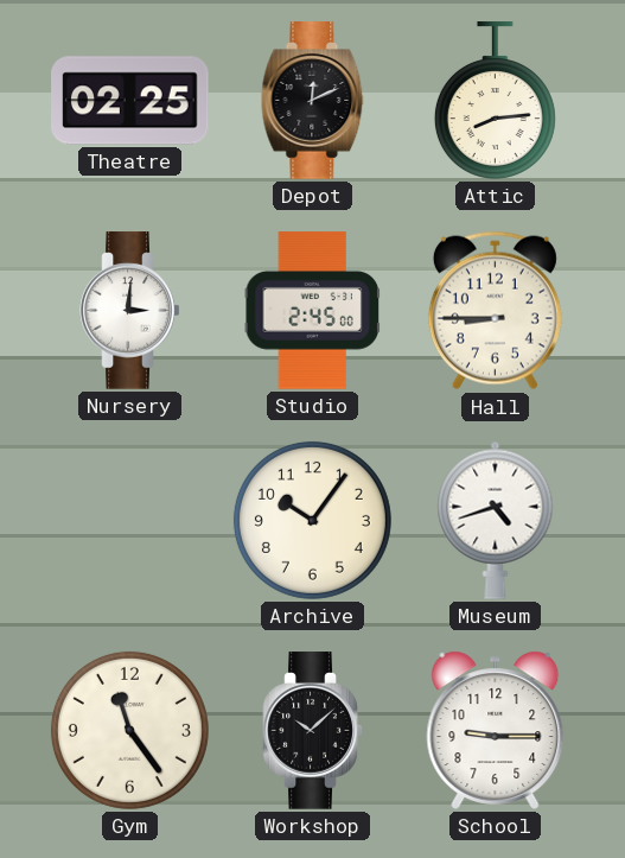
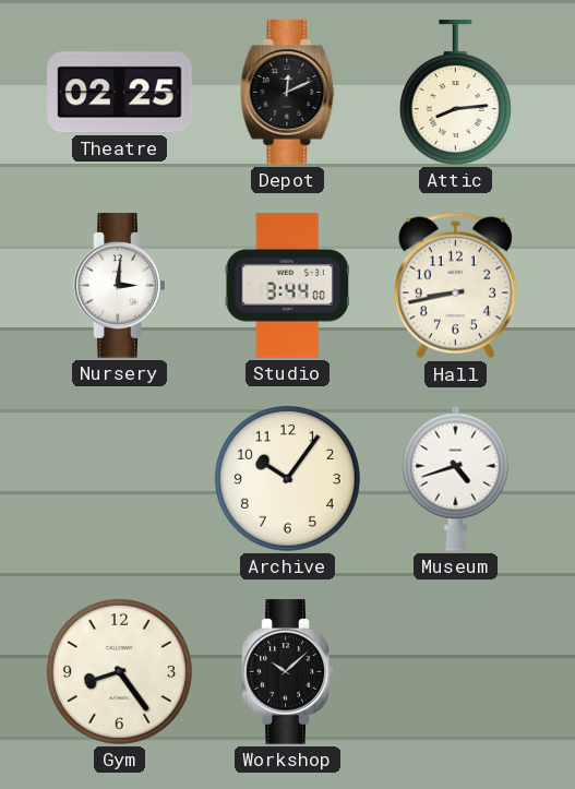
Studio: 2:45 -> 3:44 (287, 286)
Hall: 8:45 -> 8:43 (455, 286)
Gym: 11:24 -> 8:24 (119, 671)
School: 9:15 -> none (496, 730)
